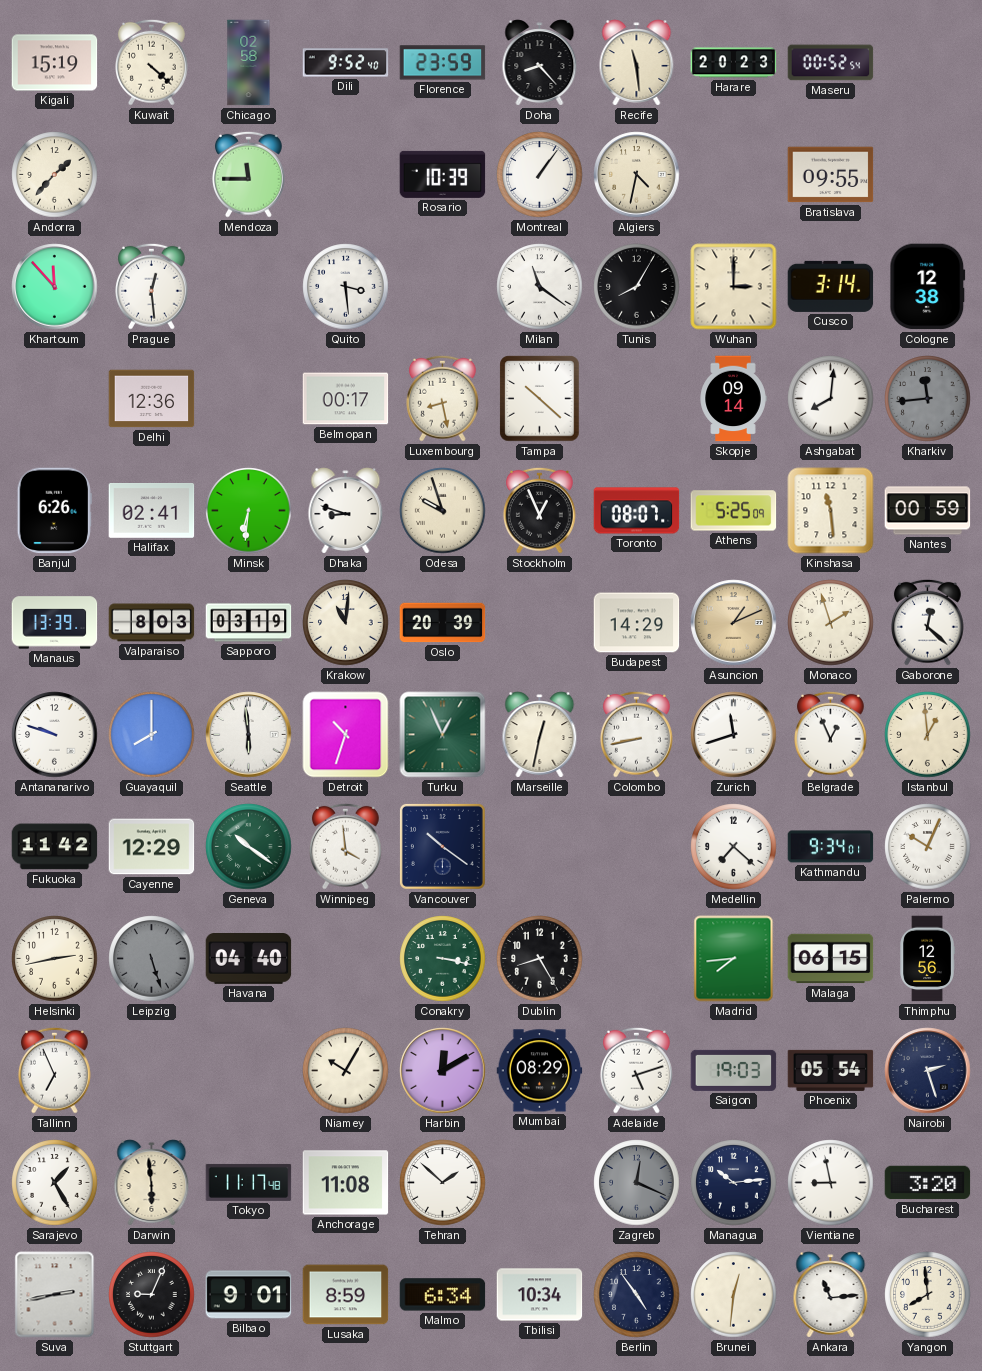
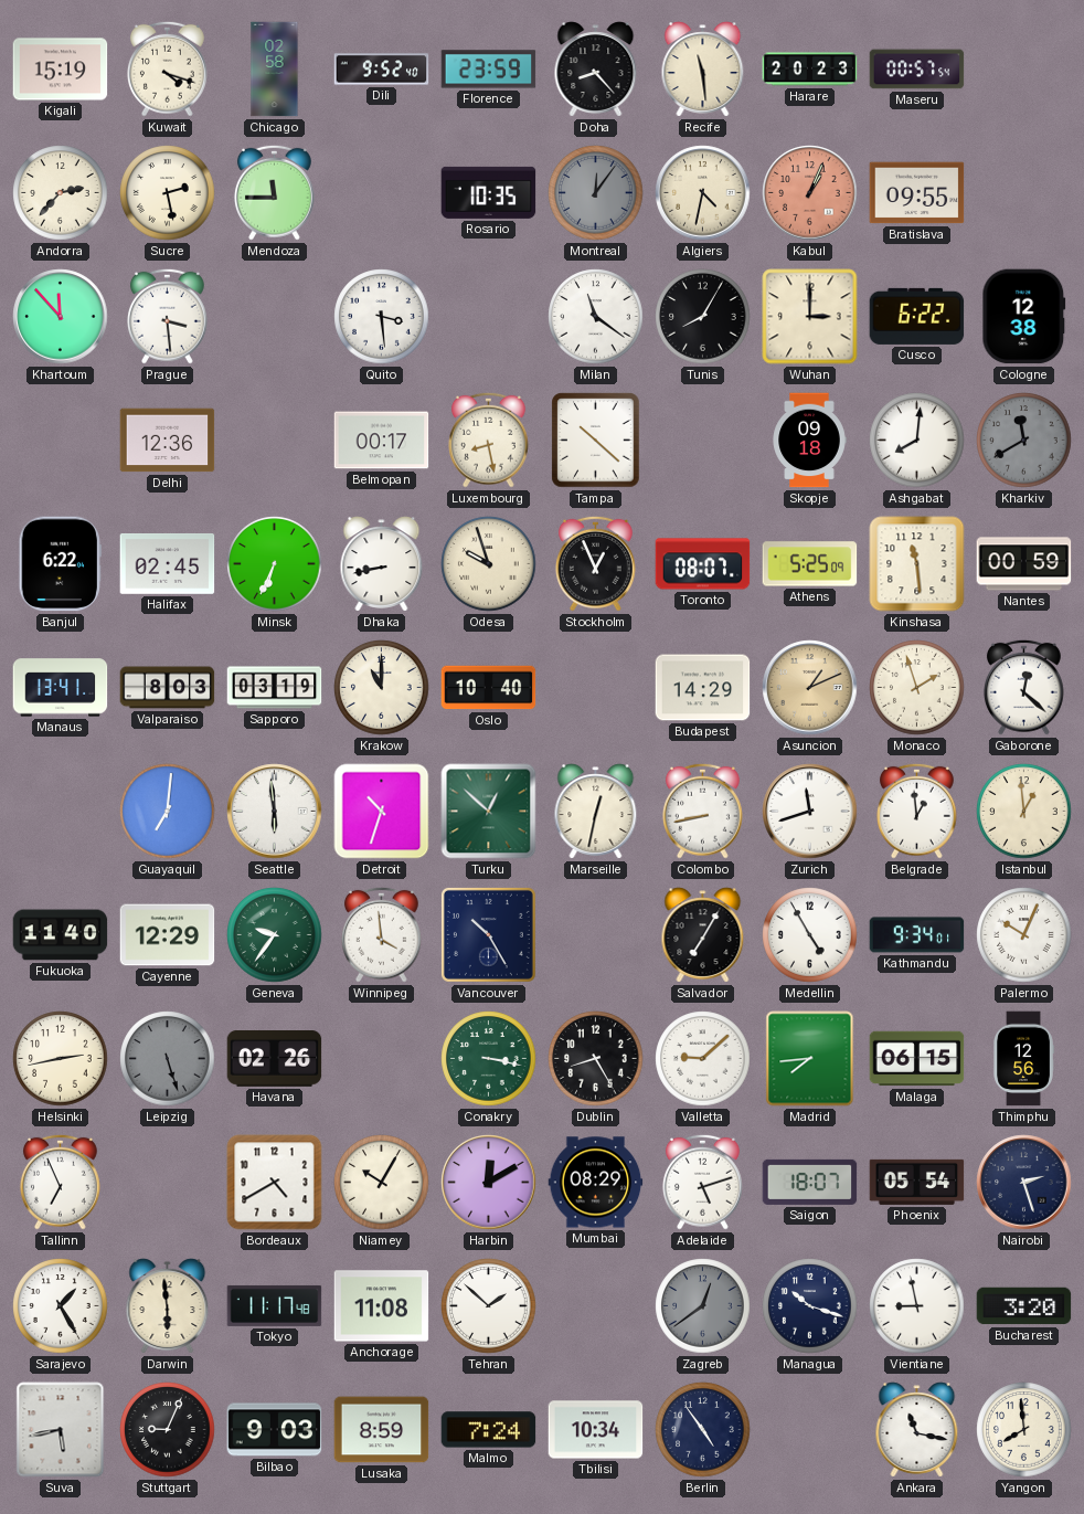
Kuwait: 4:22 -> 4:18 (167, 68)
Maseru: 00:52 -> 00:57 (917, 70)
Andorra: 1:37 -> 2:37 (61, 193)
Sucre: none -> 2:28 (168, 193)
Rosario: 10:39 -> 10:35 (489, 192)
Montreal: 1:06 -> 12:06 (596, 193)
Montreal dial: white -> grey (596, 193)
Kabul: none -> 1:04 (810, 193)
Prague: 12:29 -> 3:29 (167, 316)
Cusco: 3:14 -> 6:22 (917, 316)
Skopje: 09:14 -> 09:18 (809, 441)
Kharkiv: 11:44 -> 11:40 (1024, 441)
Banjul: 6:26 -> 6:22 (60, 564)
Halifax: 02:41 -> 02:45 (168, 564)
Minsk: 6:31 -> 6:34 (275, 564)
Dhaka: 8:48 -> 8:43 (382, 564)
Manaus: 13:39 -> 13:41 (61, 688)
Krakow: 11:01 -> 11:00 (382, 688)
Oslo: 20:39 -> 10:40 (489, 688)
Antananarivo: 9:48 -> none (55, 735)
Guayaquil: 8:00 -> 7:01 (168, 812)
Turku: 12:56 -> 12:52 (489, 812)
Belgrade: 12:56 -> 12:59 (916, 811)
Fukuoka: 11:42 -> 11:40 (61, 935)
Geneva: 10:21 -> 9:36 (275, 935)
Vancouver: 10:21 -> 10:25 (488, 934)
Salvador: none -> 7:05 (703, 935)
Medellin: 7:22 -> 4:55 (810, 935)
Havana: 04:40 -> 02:26 (275, 1059)
Valletta: none -> 9:08 (703, 1059)
Bordeaux: none -> 4:40 (275, 1183)
Saigon: 19:03 -> 18:07 (810, 1182)
Zagreb: 12:19 -> 12:39 (703, 1306)
Managua: 10:14 -> 10:18 (810, 1306)
Suva: 2:43 -> 5:43 (61, 1430)
Bilbao: 9:01 -> 9:03 (275, 1430)
Malmo: 6:34 -> 7:24 (489, 1430)
Brunei: 12:31 -> none (734, 1295)
Ankara: 11:14 -> 11:17 (917, 1430)
